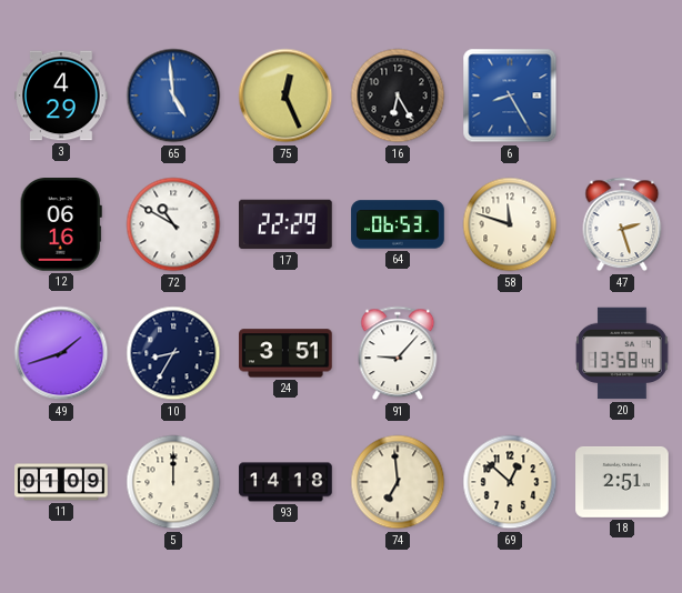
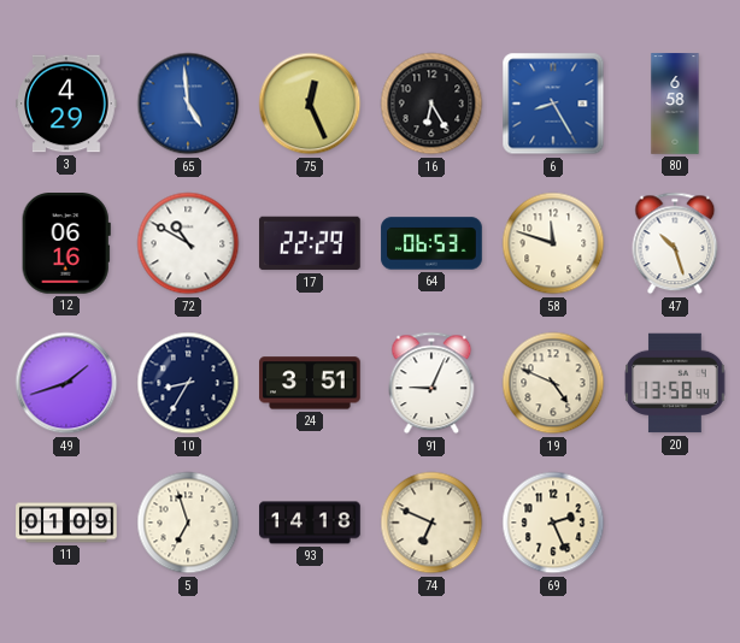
80: none -> 6:58 (675, 104)
47: 2:27 -> 10:27 (675, 243)
91: 9:07 -> 9:04 (431, 383)
19: none -> 4:49 (553, 383)
5: 12:00 -> 6:57 (188, 523)
74: 6:59 -> 6:49 (431, 523)
69: 12:52 -> 2:26 (553, 523)
18: 2:51 -> none (622, 482)
